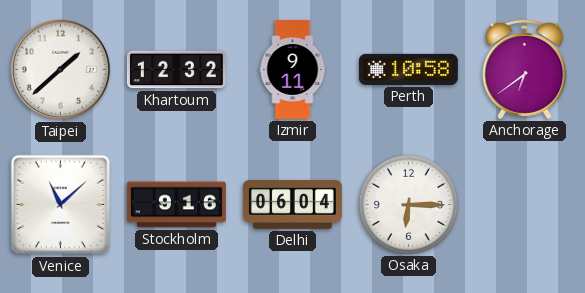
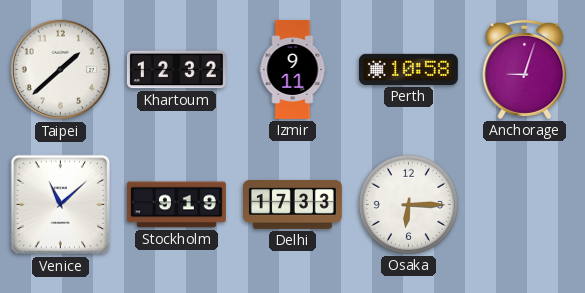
Anchorage: 6:39 -> 9:03 (525, 69)
Stockholm: 9:16 -> 9:19 (176, 205)
Delhi: 06:04 -> 17:33 (292, 204)
